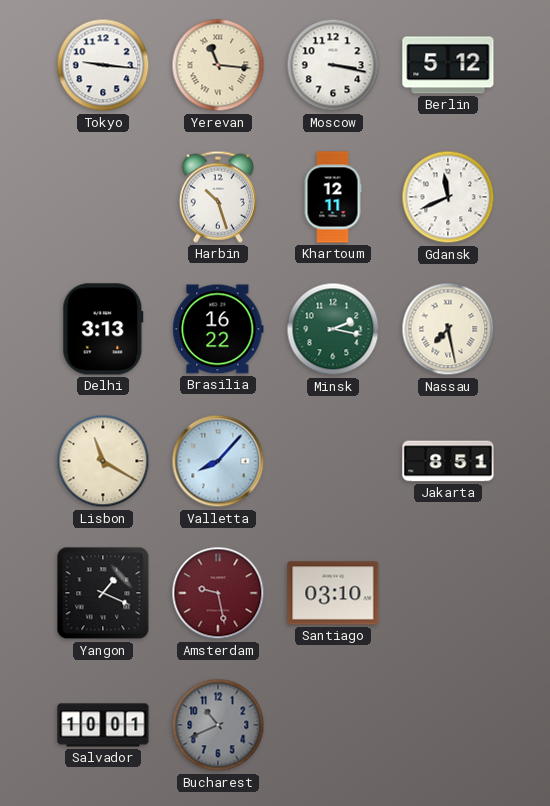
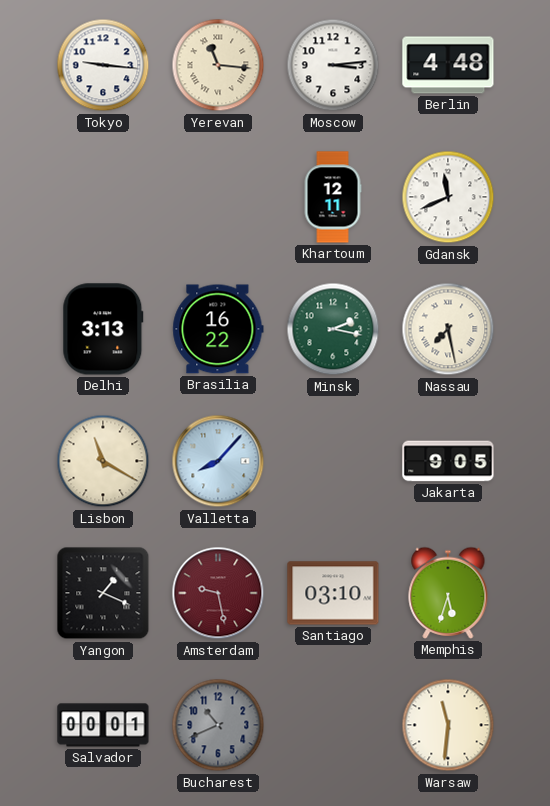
Moscow: 3:17 -> 3:14 (333, 65)
Berlin: 5:12 -> 4:48 (448, 65)
Harbin: 10:27 -> none (218, 197)
Jakarta: 8:51 -> 9:05 (448, 461)
Memphis: none -> 5:33 (448, 593)
Salvador: 10:01 -> 00:01 (103, 725)
Warsaw: none -> 11:31 (448, 725)
